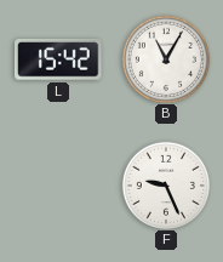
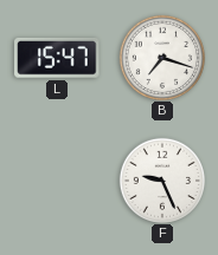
L: 15:42 -> 15:47 (58, 58)
B: 11:05 -> 7:18 (161, 57)
